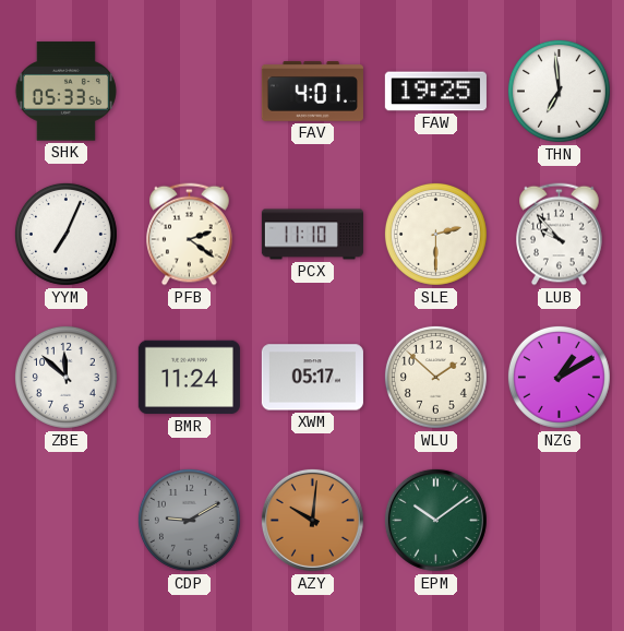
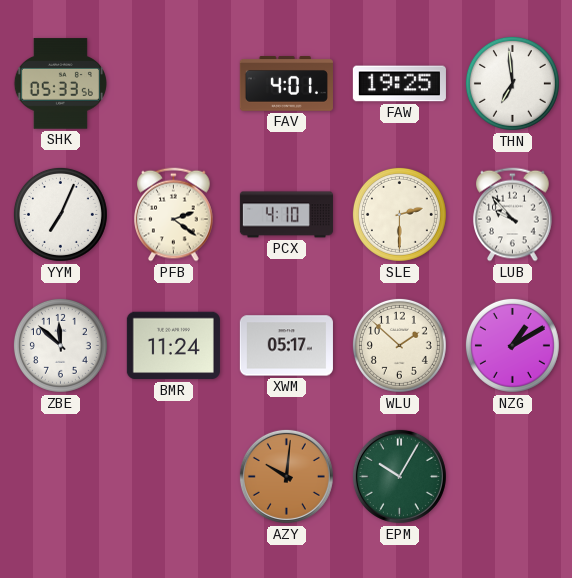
PCX: 11:10 -> 4:10 (286, 215)
CDP: 9:10 -> none (189, 520)
EPM: 10:09 -> 10:05 (399, 476)
